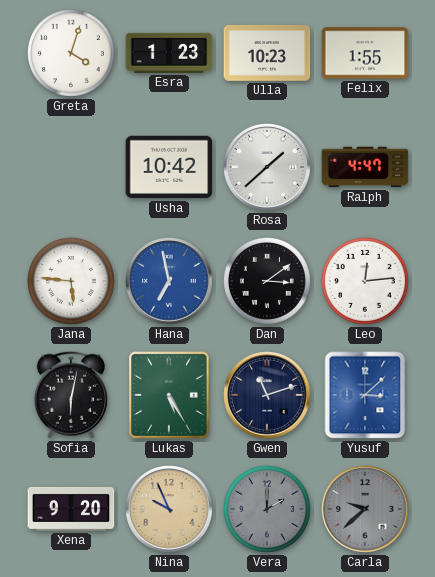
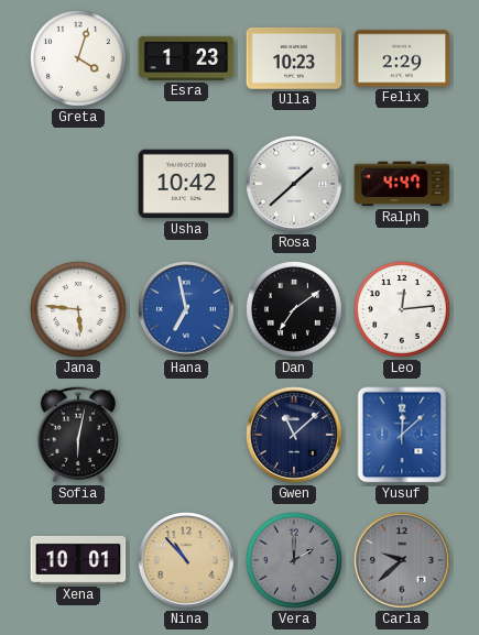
Felix: 1:55 -> 2:29 (402, 58)
Dan: 3:09 -> 7:09 (295, 310)
Lukas: 5:25 -> none (169, 395)
Gwen: 11:12 -> 11:08 (295, 436)
Yusuf: 3:08 -> 12:08 (402, 435)
Xena: 9:20 -> 10:01 (78, 560)
Nina: 9:56 -> 10:53 (187, 561)
